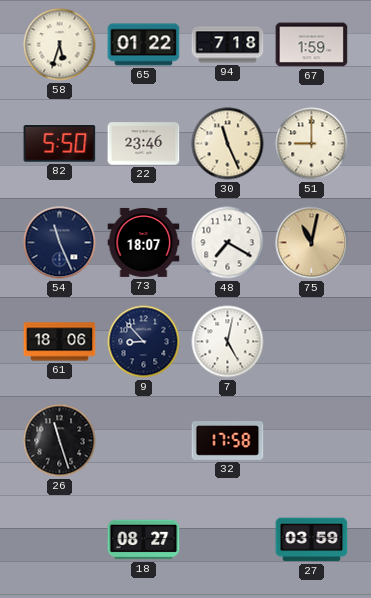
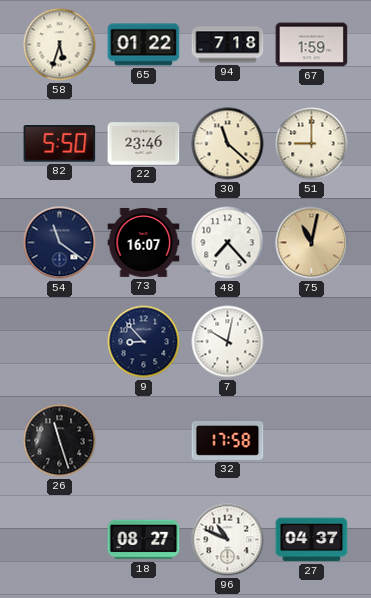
30: 11:26 -> 11:22 (228, 144)
54: 11:26 -> 11:21 (60, 243)
73: 18:07 -> 16:07 (144, 242)
48: 7:20 -> 7:23 (228, 243)
61: 18:06 -> none (60, 342)
7: 5:02 -> 10:02 (228, 342)
96: none -> 10:49 (228, 540)
27: 03:59 -> 04:37 (312, 540)
